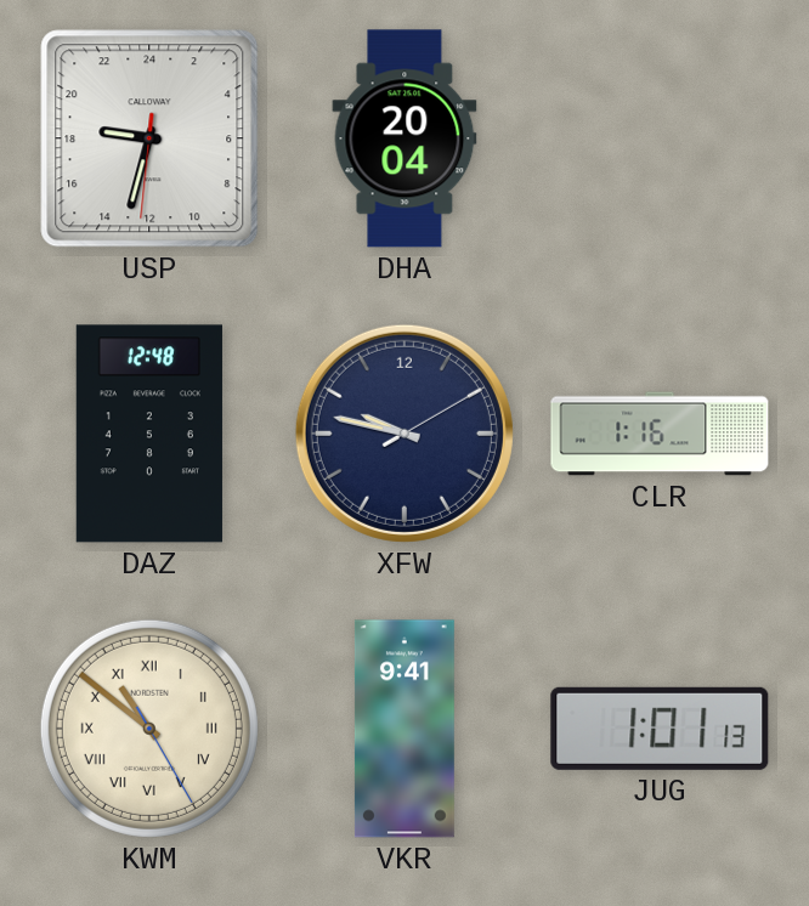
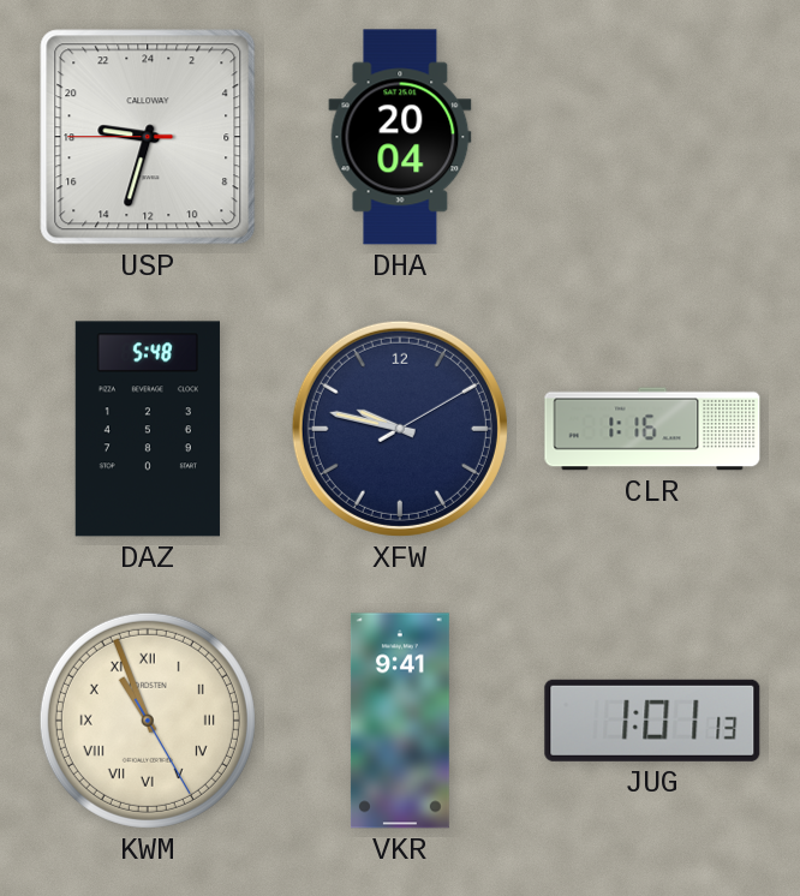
USP: 18:32:31 -> 18:32:45 (148, 137)
DAZ: 12:48 -> 5:48 (148, 429)
KWM: 10:51 -> 10:56 (148, 721)
